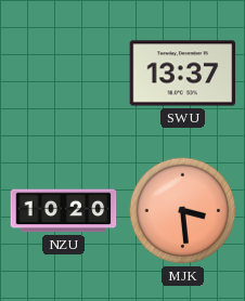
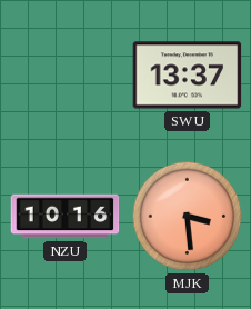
NZU: 10:20 -> 10:16 (66, 217)
